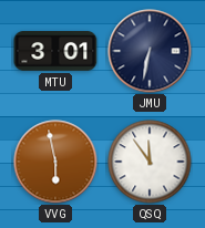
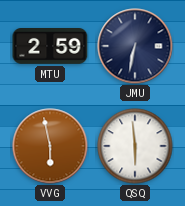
MTU: 3:01 -> 2:59 (50, 47)
QSQ: 11:54 -> 5:59 (135, 146)
